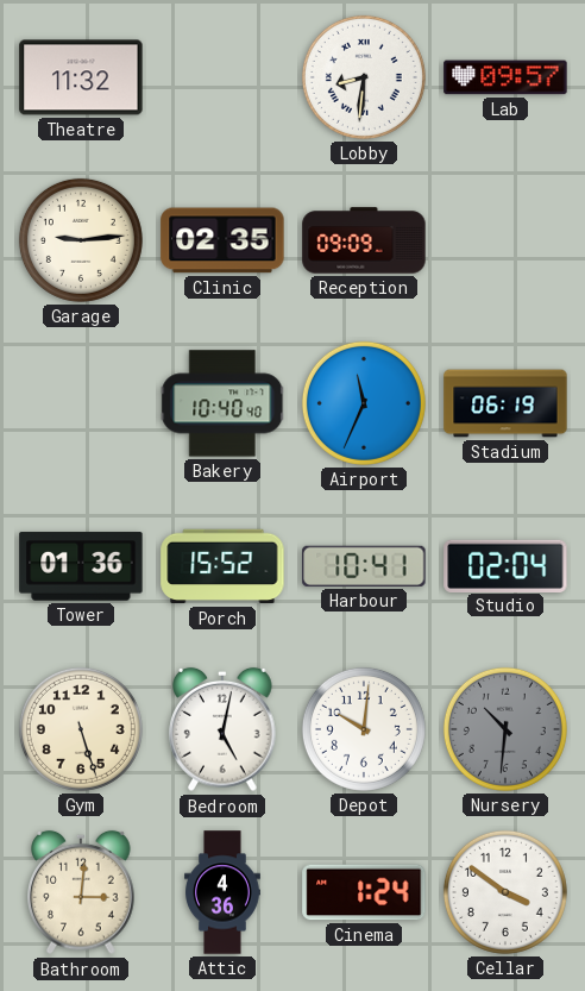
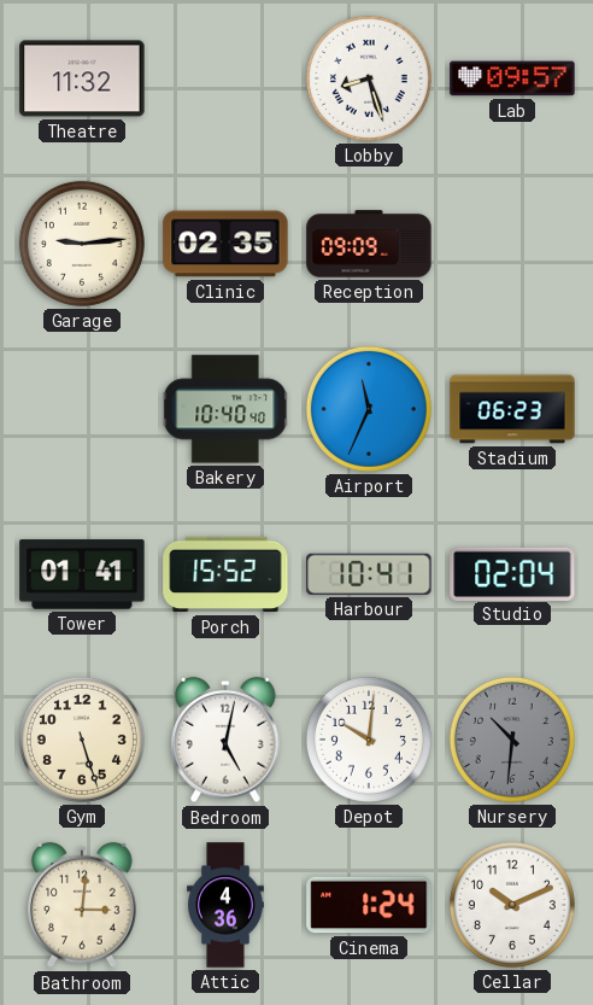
Lobby: 8:31 -> 8:27 (369, 78)
Stadium: 06:19 -> 06:23 (512, 409)
Tower: 01:36 -> 01:41 (82, 574)
Cellar: 3:51 -> 10:11 (512, 905)
